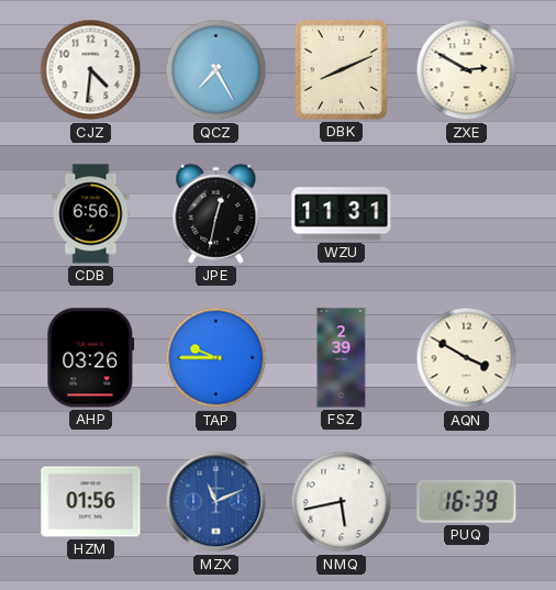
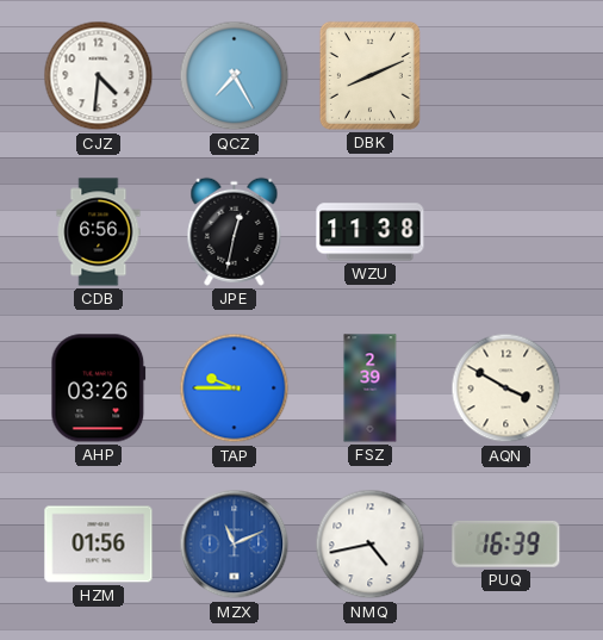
ZXE: 2:50 -> none (467, 70)
WZU: 11:31 -> 11:38 (371, 232)
NMQ: 5:43 -> 4:43 (371, 545)
